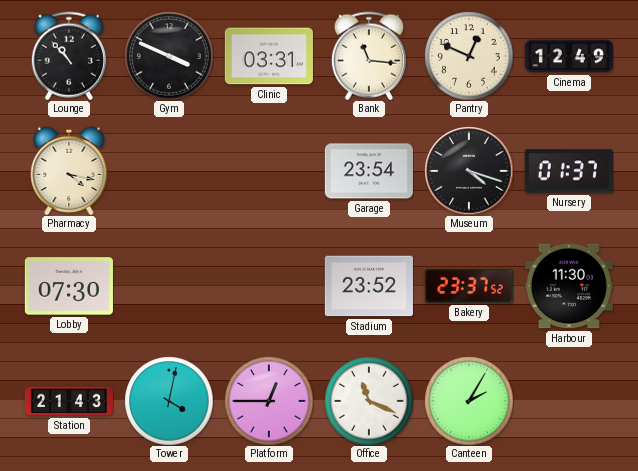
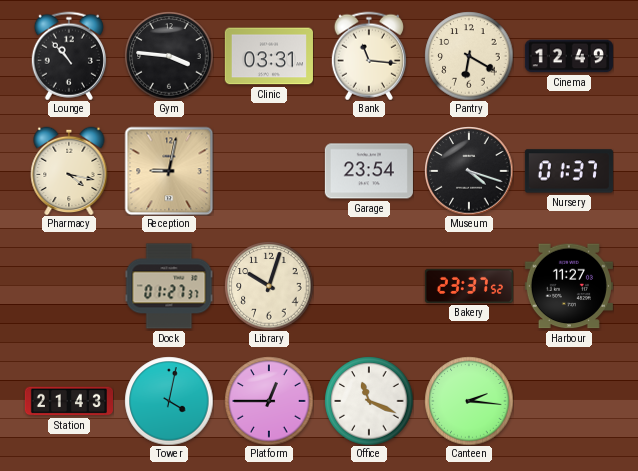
Gym: 3:49 -> 3:46 (169, 56)
Pantry: 12:49 -> 6:20 (469, 56)
Reception: none -> 9:02 (169, 171)
Lobby: 07:30 -> none (69, 286)
Dock: none -> 01:27 (169, 286)
Library: none -> 10:03 (269, 286)
Stadium: 23:52 -> none (369, 286)
Harbour: 11:30 -> 11:27 (569, 286)
Canteen: 2:05 -> 2:16 (469, 401)
